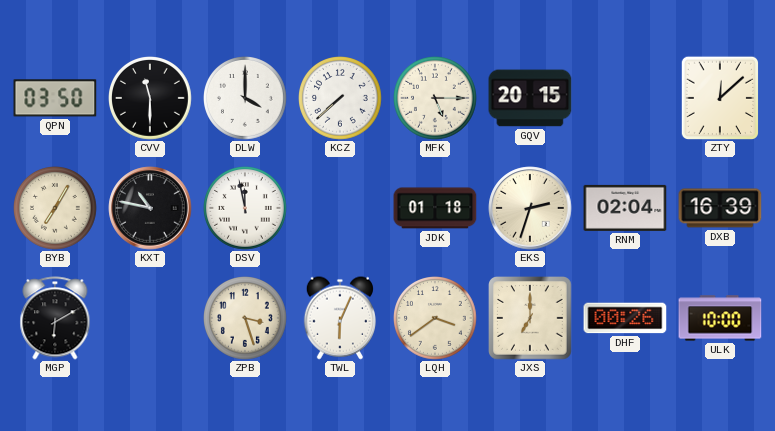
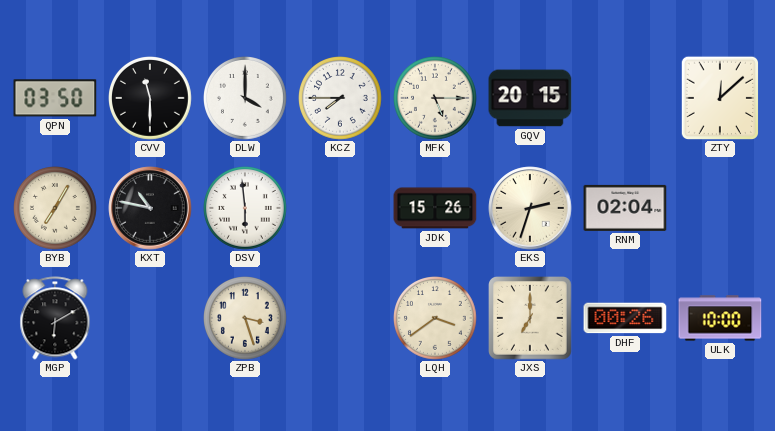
KCZ: 7:38 -> 7:45 (341, 99)
DSV: 11:58 -> 5:59 (246, 209)
JDK: 01:18 -> 15:26 (435, 208)
DXB: 16:39 -> none (720, 208)
TWL: 6:04 -> none (339, 318)
